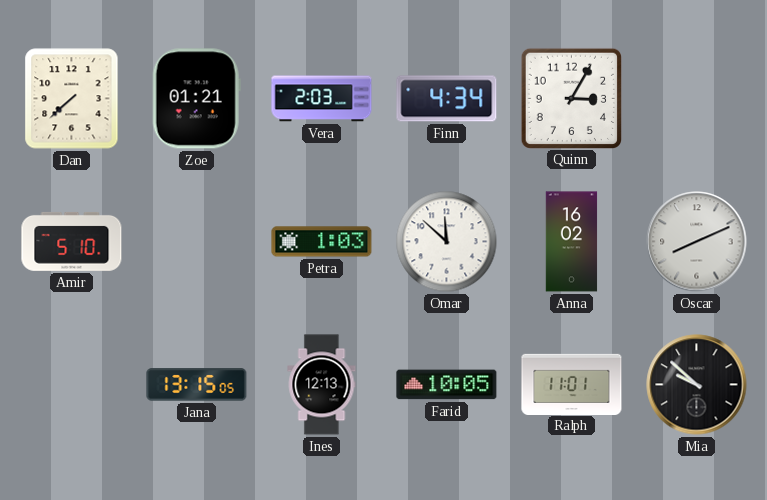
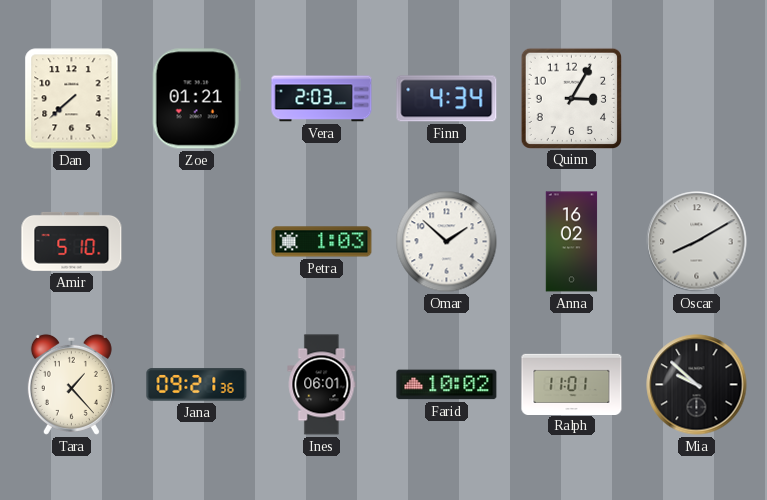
Omar: 11:52 -> 1:52 (447, 242)
Oscar: 8:11 -> 8:10 (697, 242)
Tara: none -> 1:23 (71, 384)
Jana: 13:15 -> 09:21 (197, 385)
Ines: 12:13 -> 06:01 (322, 385)
Farid: 10:05 -> 10:02 (447, 385)
